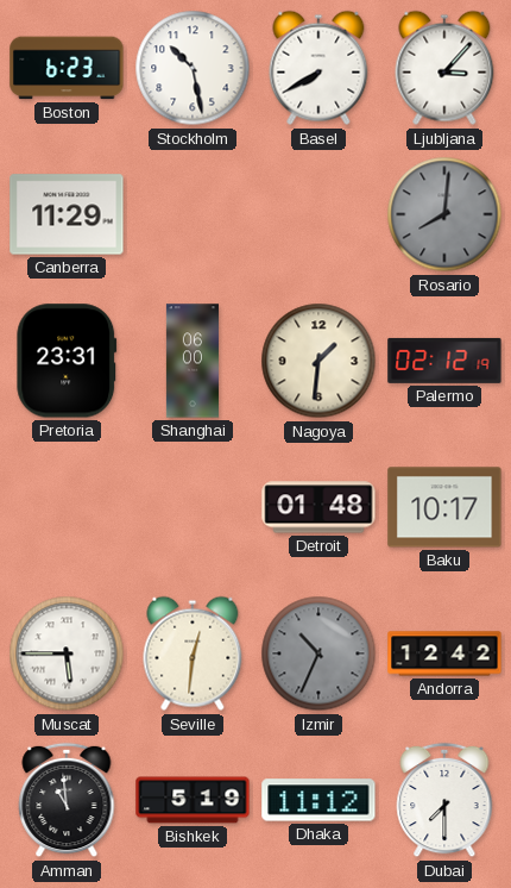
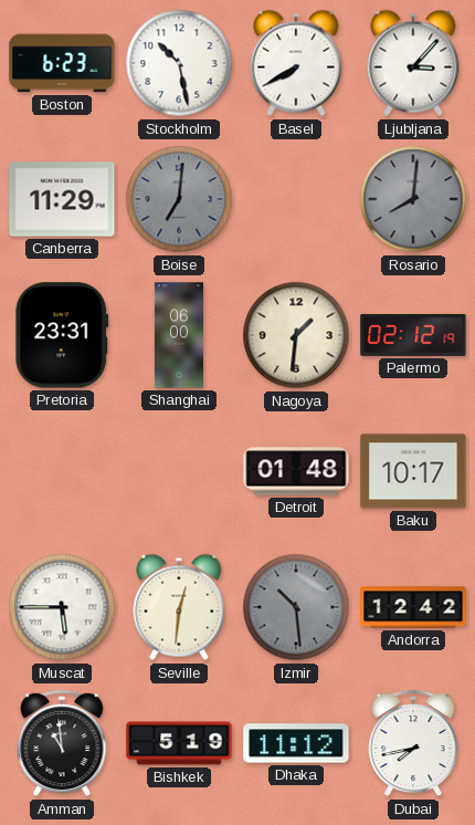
Boise: none -> 7:01 (179, 199)
Izmir: 10:34 -> 10:29 (296, 607)
Dubai: 7:30 -> 7:43 (413, 743)
